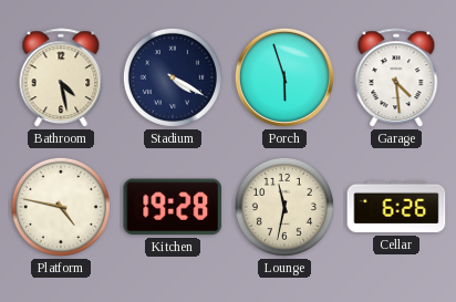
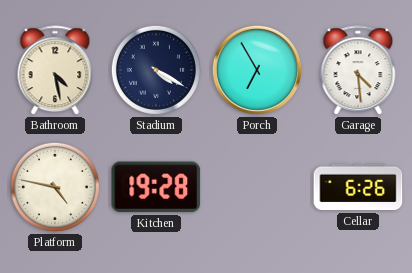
Porch: 5:57 -> 6:55 (257, 70)
Lounge: 11:32 -> none (284, 207)
